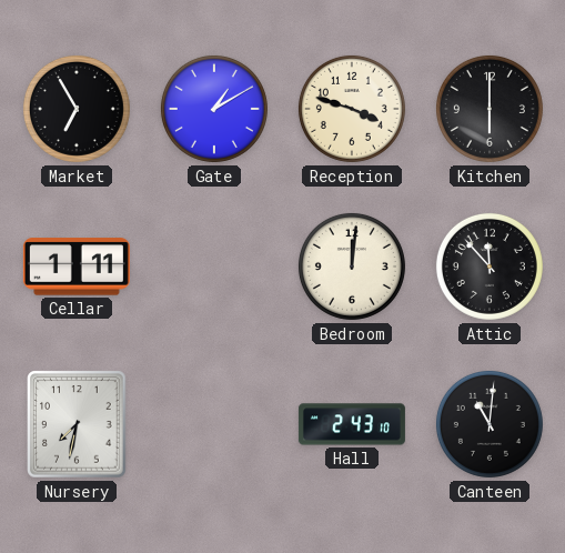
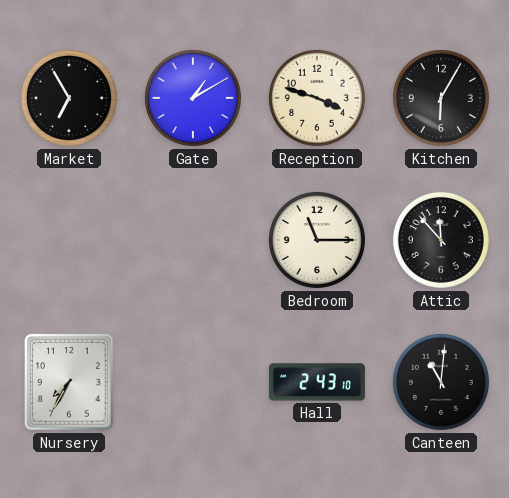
Kitchen: 6:00 -> 6:05 (441, 98)
Cellar: 1:11 -> none (77, 267)
Bedroom: 12:01 -> 11:15 (317, 240)
Nursery: 7:32 -> 7:35 (69, 382)
